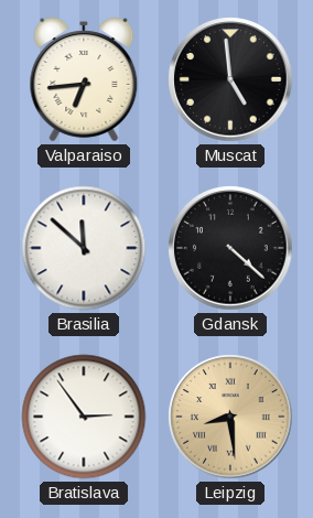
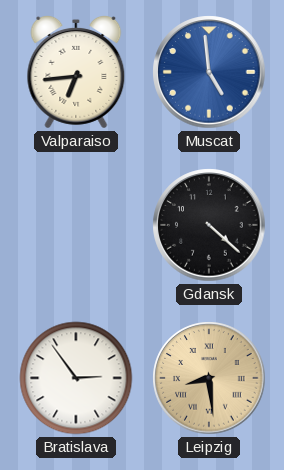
Muscat dial: black -> blue (209, 72)
Brasilia: 11:52 -> none (84, 248)
